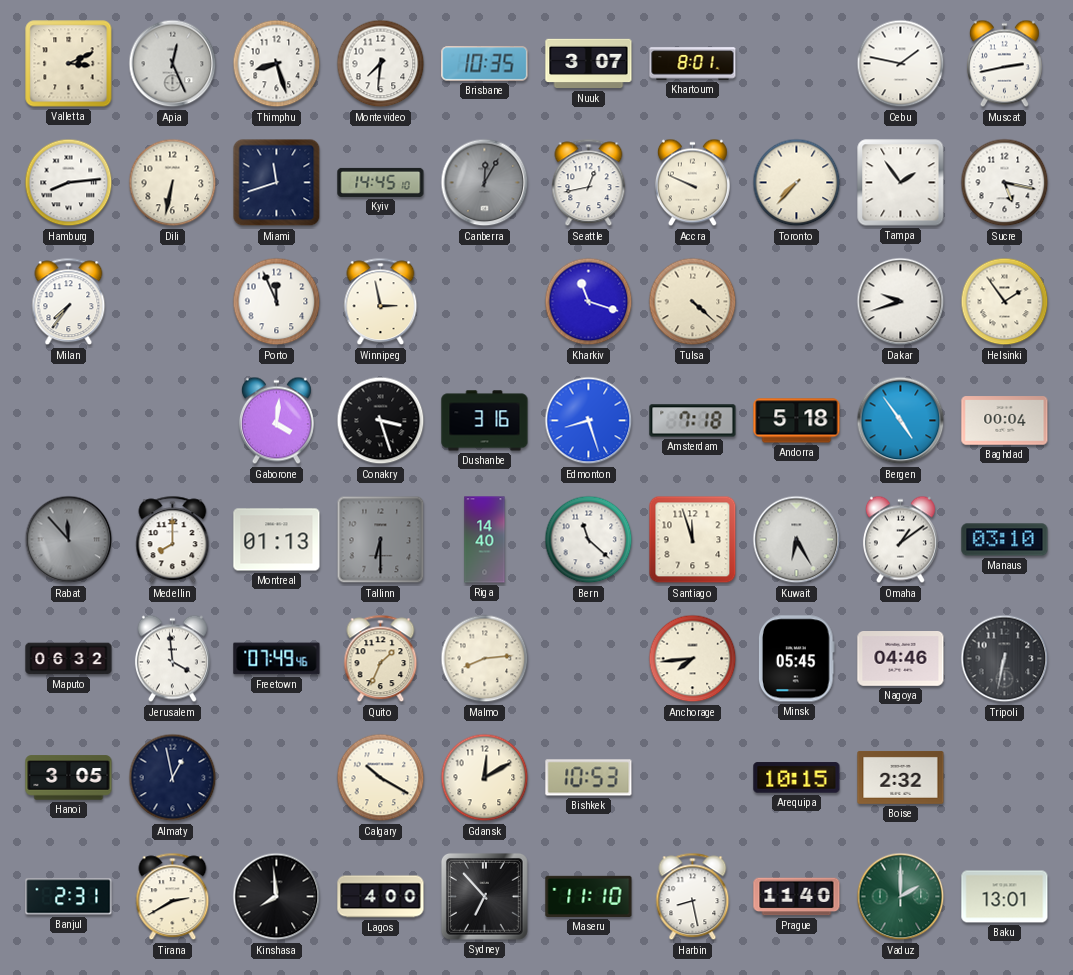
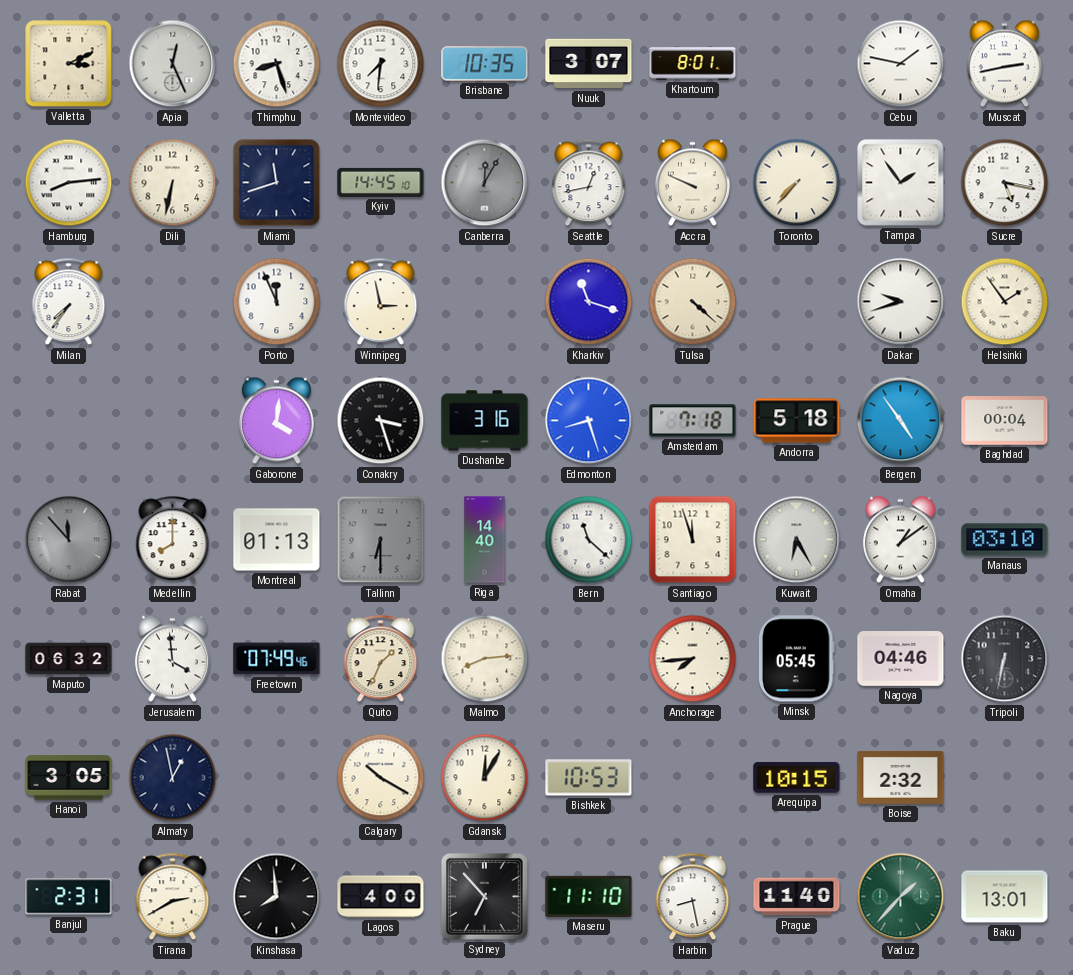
Gdansk: 12:10 -> 12:05 (485, 778)
Vaduz: 2:00 -> 1:37 (901, 897)
